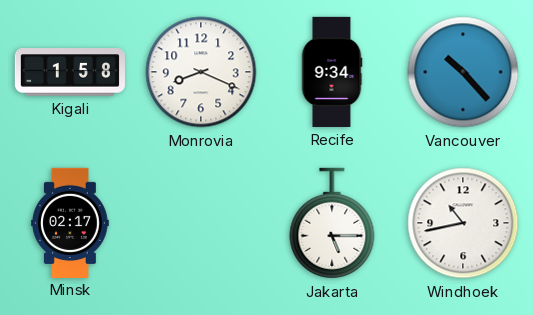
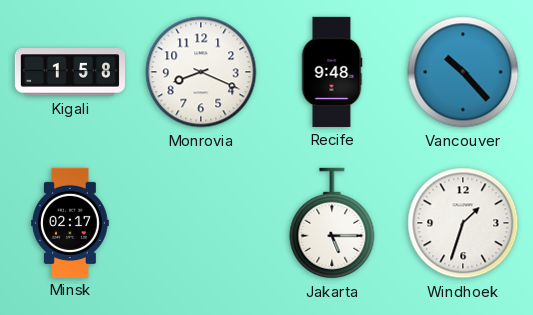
Recife: 9:34 -> 9:48 (332, 72)
Windhoek: 10:43 -> 1:33 (463, 223)
